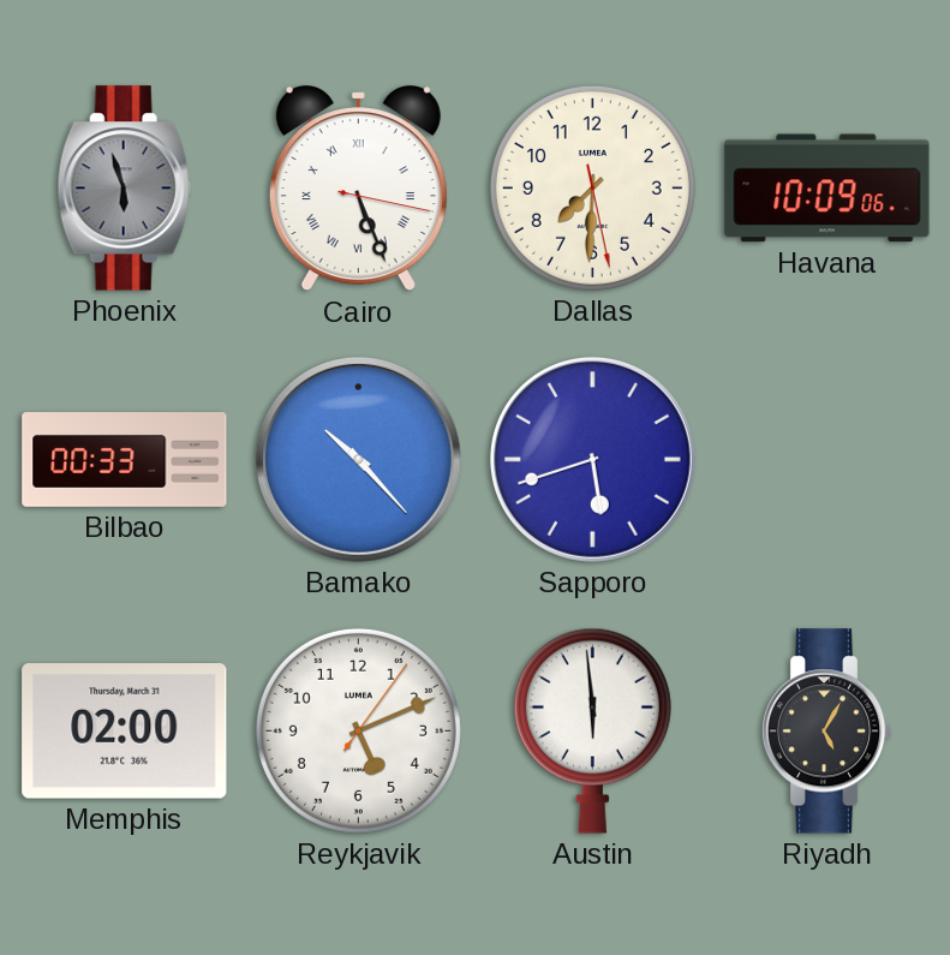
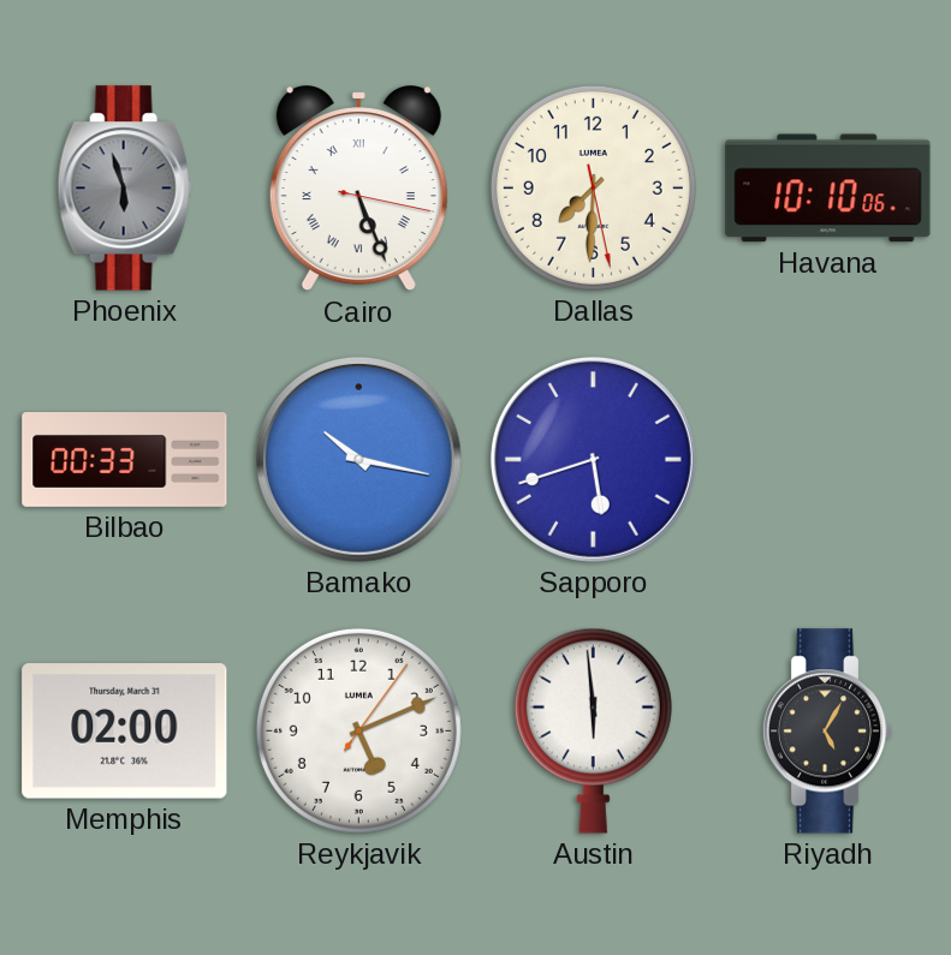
Havana: 10:09 -> 10:10 (828, 189)
Bamako: 10:23 -> 10:17 (358, 459)
